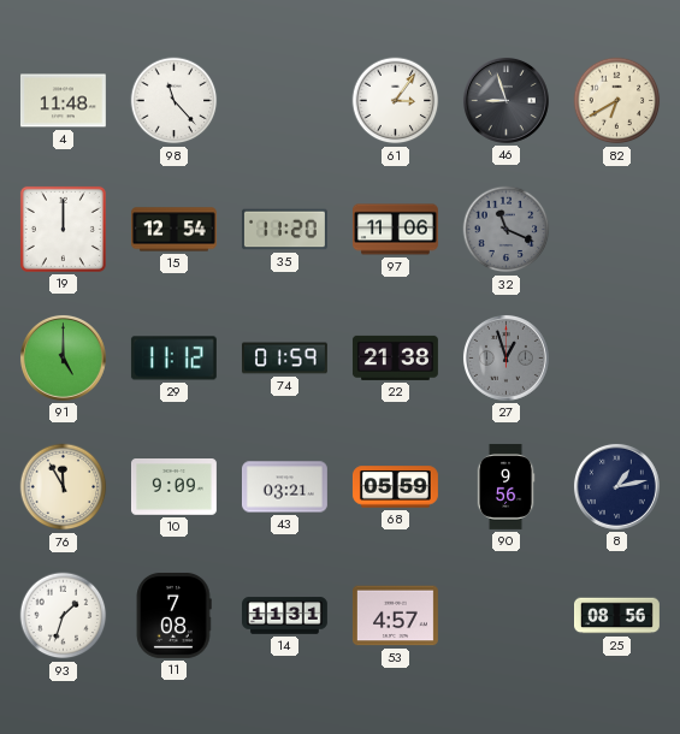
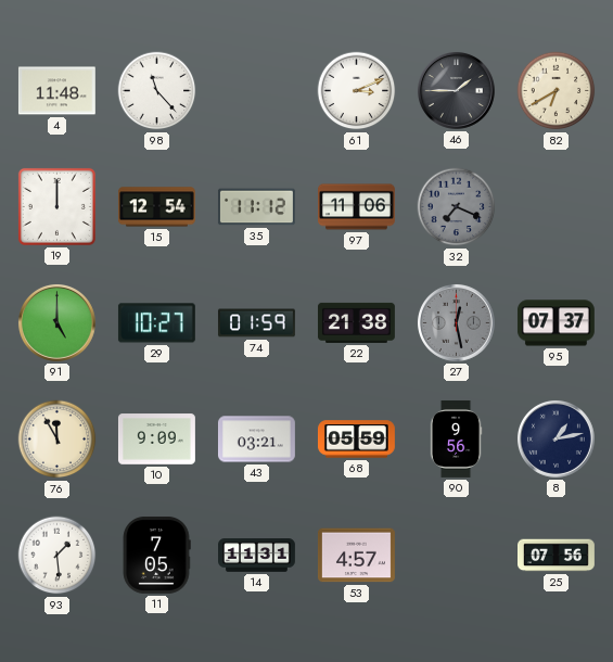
61: 3:06 -> 3:11 (357, 91)
46: 8:57 -> 1:45 (456, 90)
35: 11:20 -> 11:12 (256, 207)
32: 11:19 -> 7:19 (457, 207)
29: 11:12 -> 10:27 (156, 323)
27: 12:57 -> 12:28 (456, 322)
95: none -> 07:37 (555, 323)
93: 1:33 -> 1:29 (58, 556)
11: 7:08 -> 7:05 (156, 555)
25: 08:56 -> 07:56 (557, 556)
